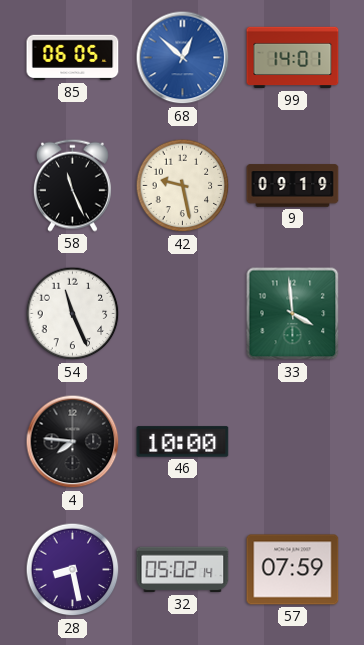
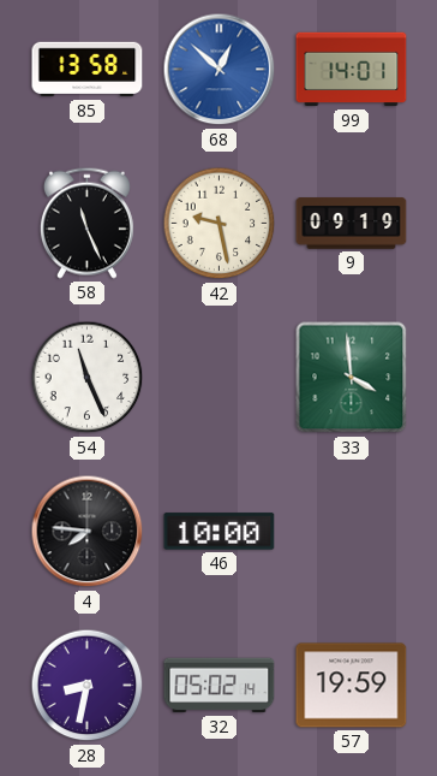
85: 06:05 -> 13:58 (88, 70)
28: 8:28 -> 8:32 (88, 686)
57: 07:59 -> 19:59 (352, 686)
